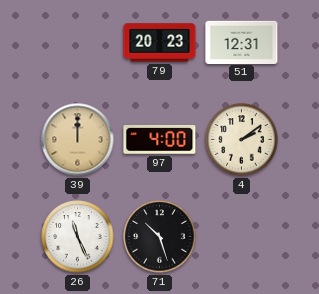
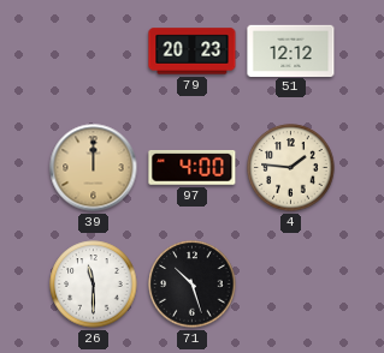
51: 12:31 -> 12:12 (291, 50)
4: 2:09 -> 1:46 (291, 168)
26: 11:26 -> 11:30 (94, 285)
